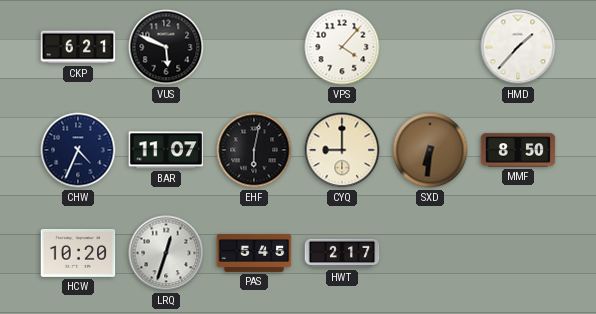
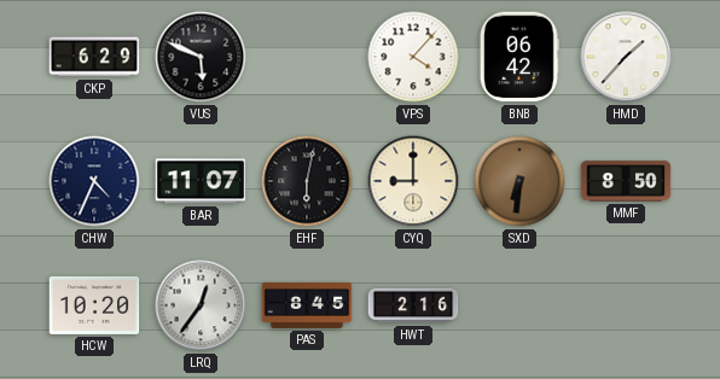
CKP: 6:21 -> 6:29 (94, 57)
BNB: none -> 06:42 (519, 57)
LRQ: 12:33 -> 12:36 (201, 305)
PAS: 5:45 -> 8:45 (307, 305)
HWT: 2:17 -> 2:16 (413, 305)
